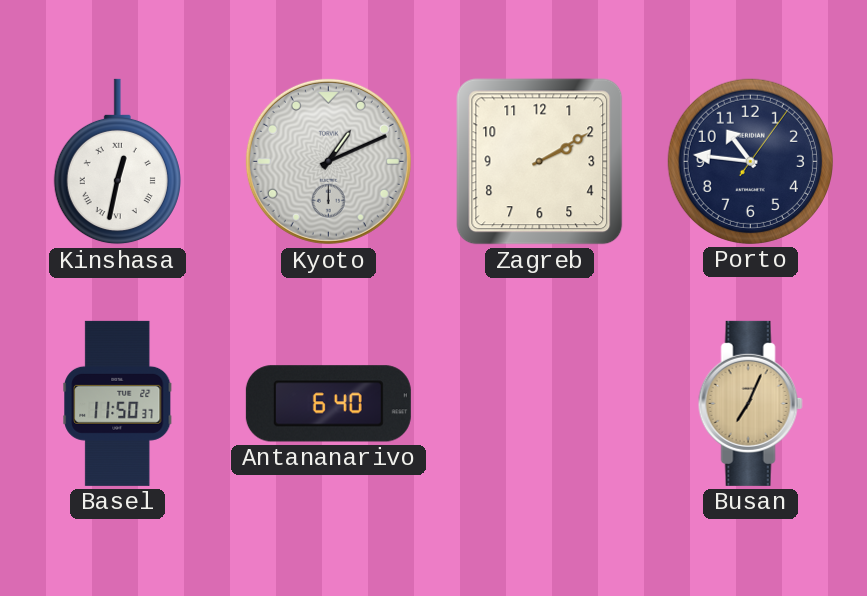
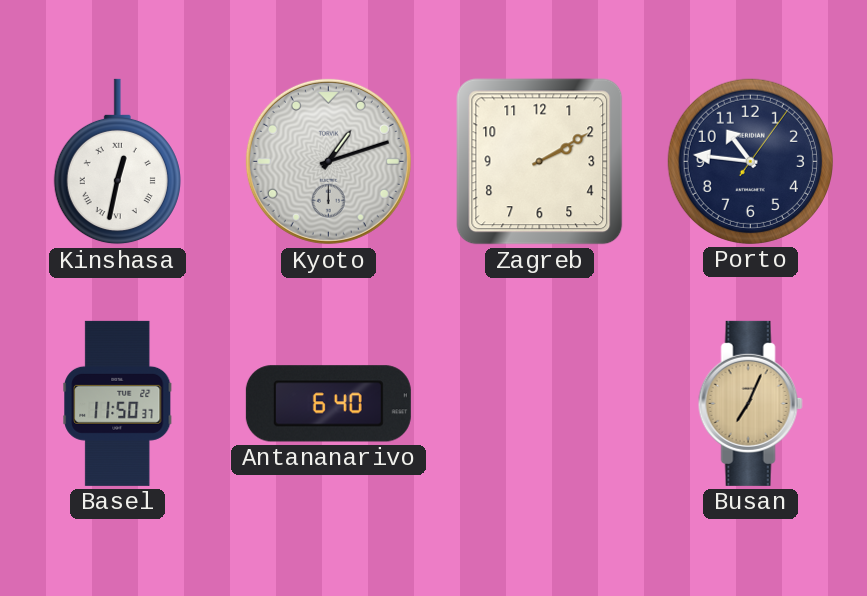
Kyoto: 1:11 -> 1:12 (328, 161)
